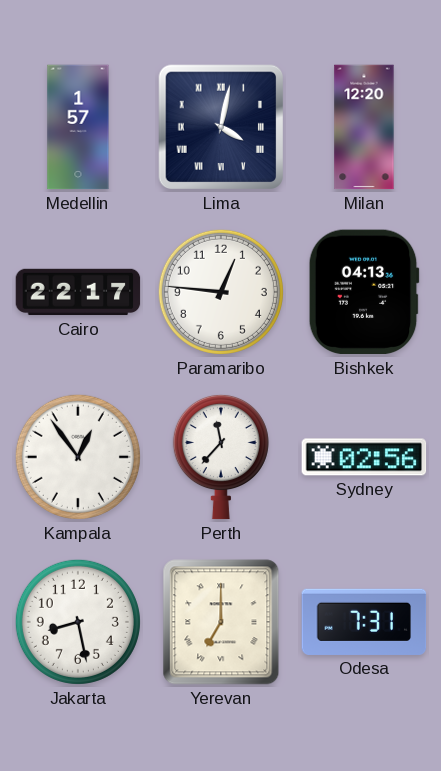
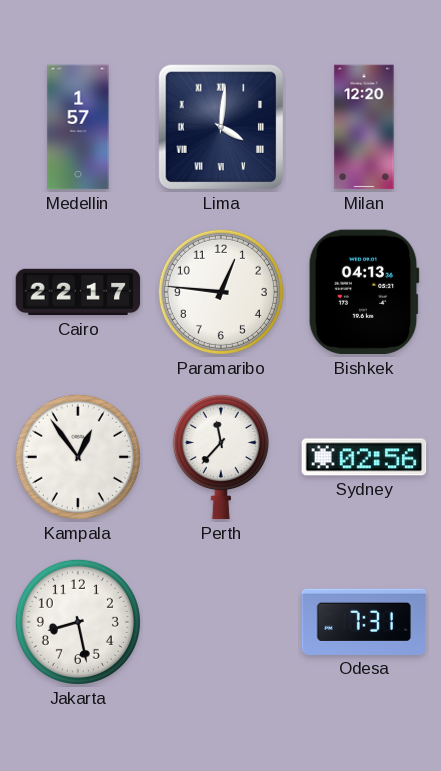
Lima: 4:02 -> 4:01 (221, 127)
Yerevan: 7:00 -> none (221, 622)
